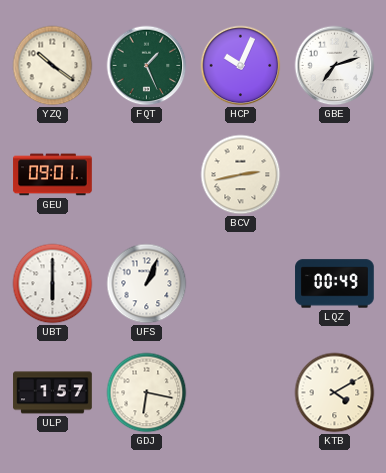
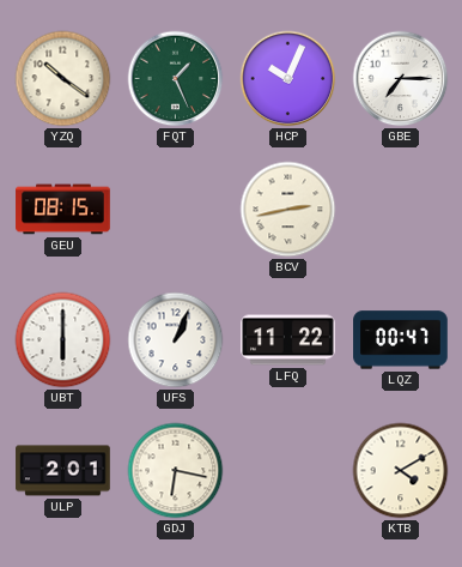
GBE: 7:12 -> 7:15 (401, 79)
GEU: 09:01 -> 08:15 (63, 210)
LFQ: none -> 11:22 (288, 340)
LQZ: 00:49 -> 00:47 (401, 340)
ULP: 1:57 -> 2:01 (63, 471)
